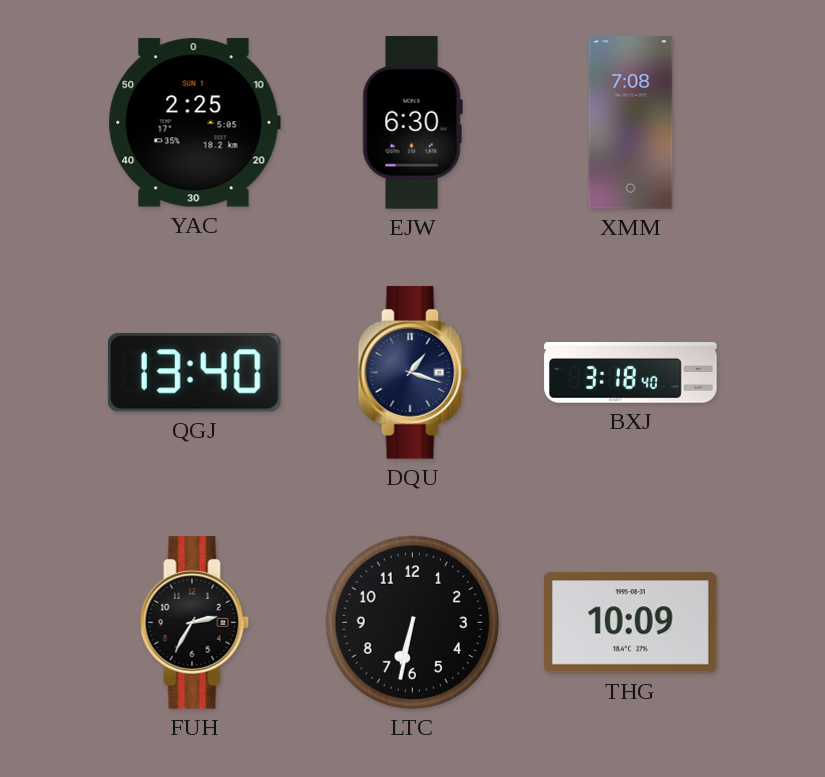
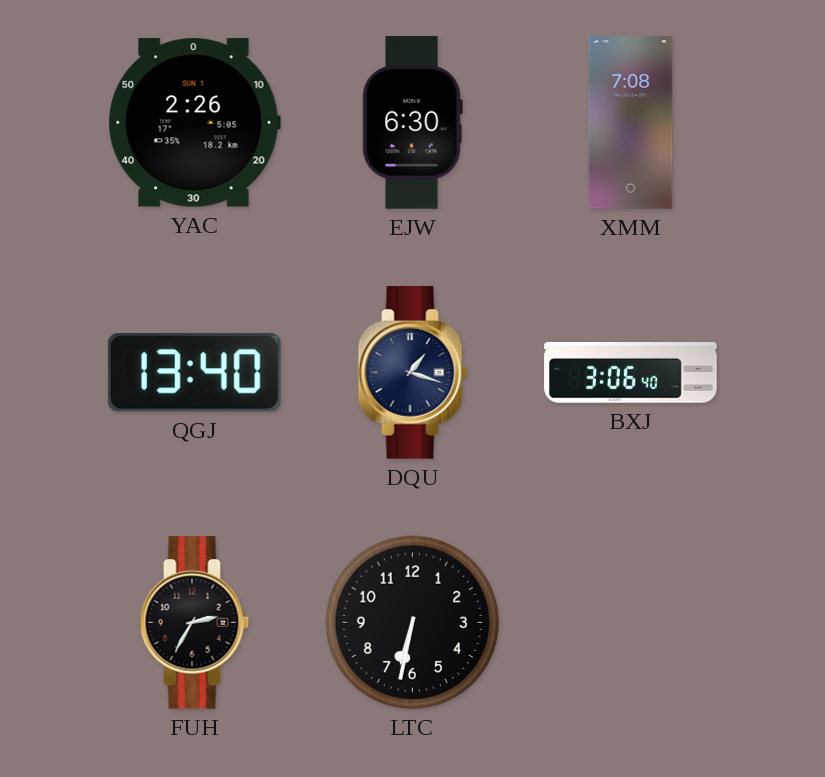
YAC: 2:25 -> 2:26 (194, 123)
BXJ: 3:18 -> 3:06 (631, 373)
THG: 10:09 -> none (631, 623)
